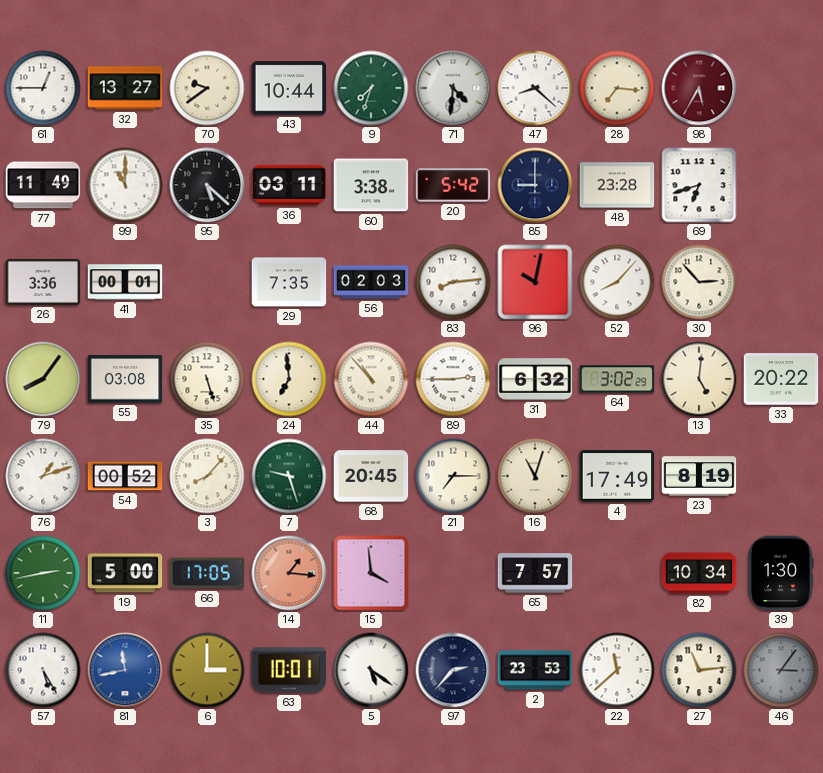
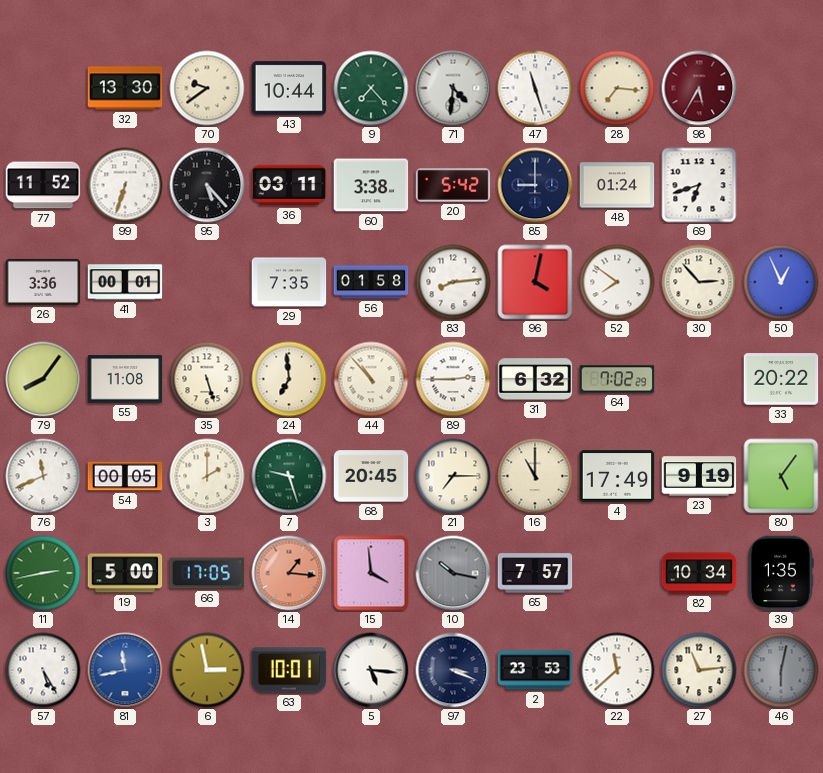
61: 12:45 -> none (43, 88)
32: 13:27 -> 13:30 (125, 88)
9: 7:33 -> 7:23 (371, 88)
47: 8:22 -> 11:27 (535, 88)
77: 11:49 -> 11:52 (43, 185)
99: 11:00 -> 6:33 (125, 185)
95: 5:22 -> 5:23 (207, 185)
48: 23:28 -> 01:24 (617, 185)
56: 02:03 -> 01:58 (371, 282)
96: 10:02 -> 4:02 (535, 282)
52: 8:07 -> 7:51 (617, 282)
50: none -> 12:56 (781, 282)
55: 03:08 -> 11:08 (125, 379)
64: 3:02 -> 7:02 (617, 379)
13: 5:01 -> none (699, 379)
76: 1:12 -> 11:41 (43, 476)
54: 00:52 -> 00:05 (125, 476)
3: 8:07 -> 2:00 (207, 476)
16: 11:03 -> 11:00 (535, 476)
23: 8:19 -> 9:19 (699, 476)
80: none -> 5:06 (781, 476)
10: none -> 10:17 (453, 573)
39: 1:30 -> 1:35 (781, 573)
6: 3:00 -> 2:58 (207, 670)
5: 5:21 -> 5:16 (371, 670)
97: 2:37 -> 3:19 (453, 670)
46: 3:06 -> 6:02 (781, 670)
